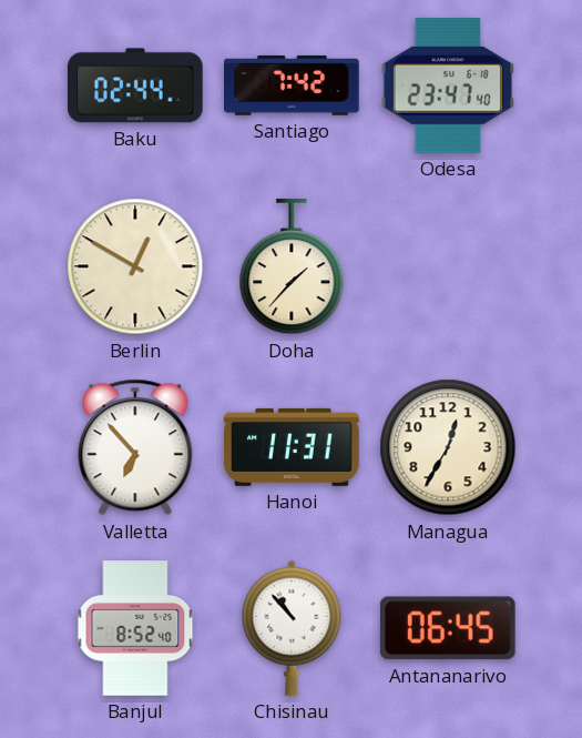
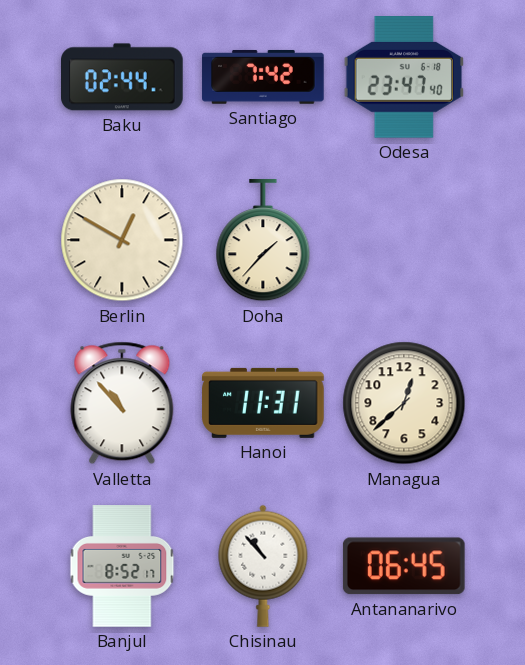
Valletta: 6:53 -> 10:53 (122, 403)
Managua: 12:35 -> 12:38 (404, 403)
Banjul: 8:52:40 -> 8:52:17 (122, 566)
